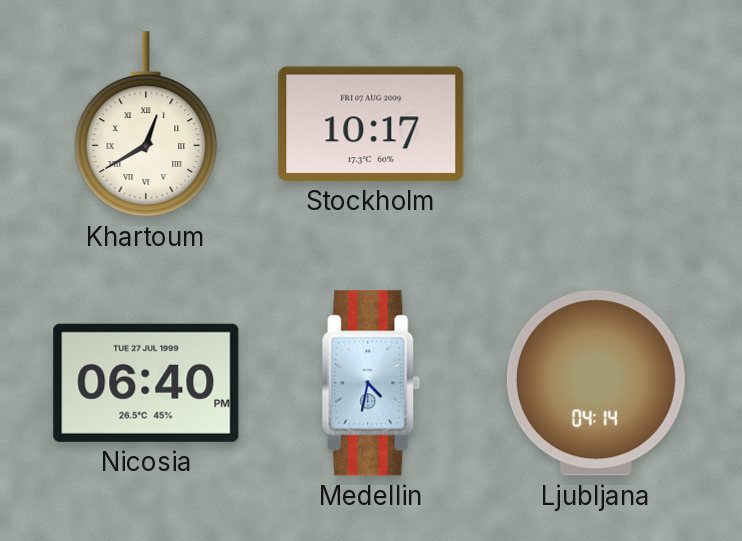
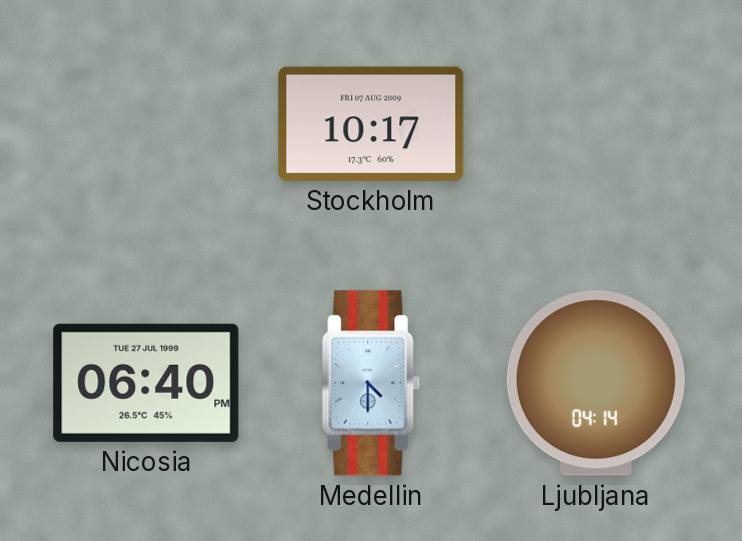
Khartoum: 12:40 -> none (146, 124)
Medellin: 4:32 -> 4:30 (371, 383)
